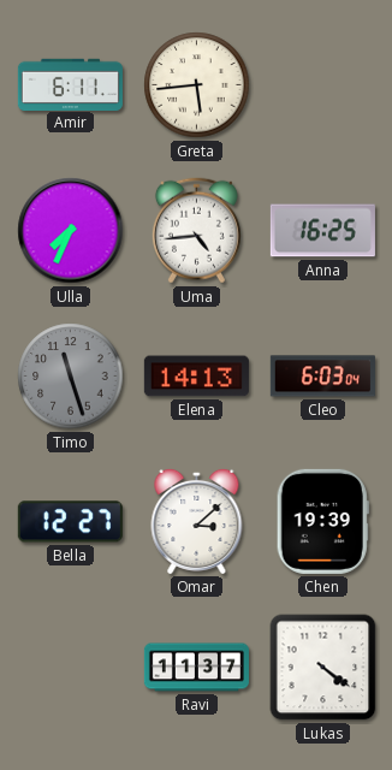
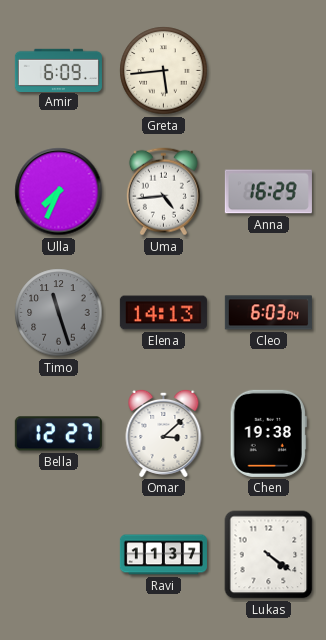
Amir: 6:11 -> 6:09 (58, 70)
Anna: 16:25 -> 16:29 (268, 192)
Chen: 19:39 -> 19:38 (268, 433)
